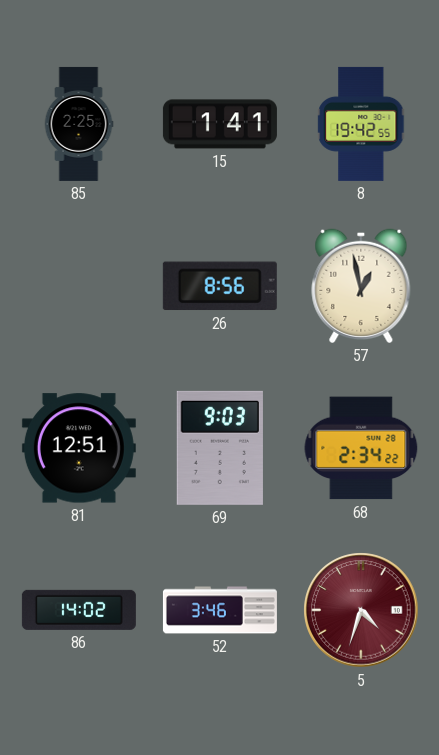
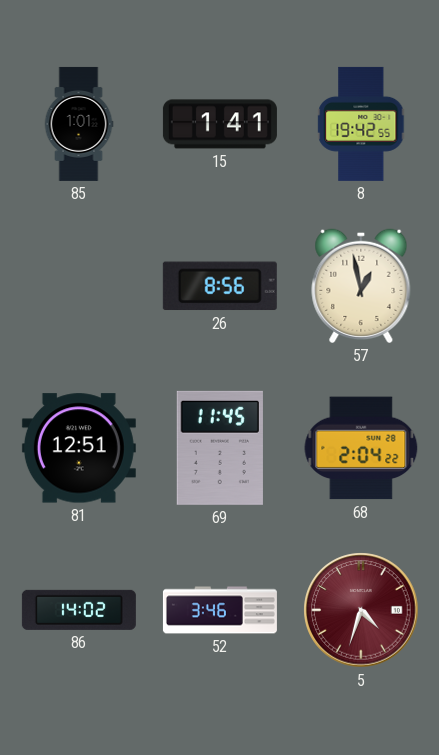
85: 2:25 -> 1:01 (79, 124)
69: 9:03 -> 11:45 (220, 448)
68: 2:34 -> 2:04 (361, 448)
